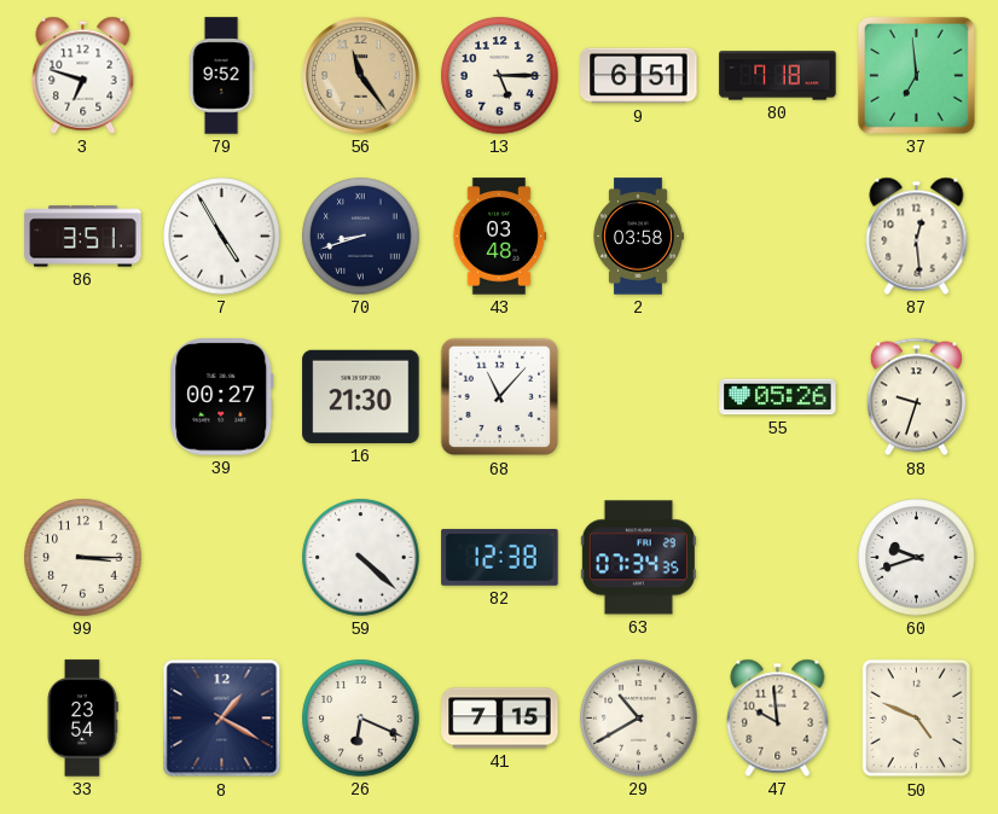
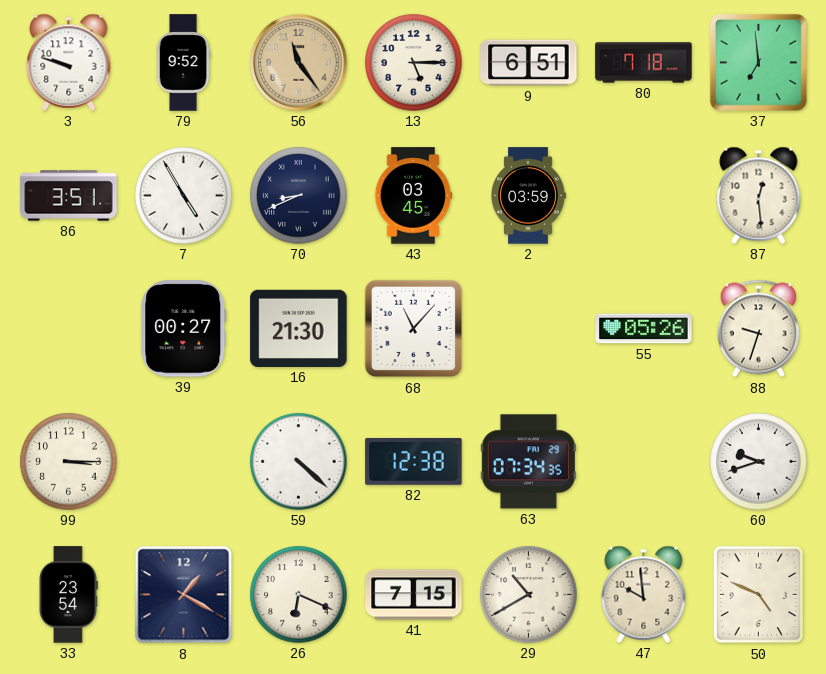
3: 6:48 -> 9:48 (69, 62)
70: 8:42 -> 8:41 (299, 196)
43: 03:48 -> 03:45 (413, 196)
2: 03:58 -> 03:59 (528, 196)
